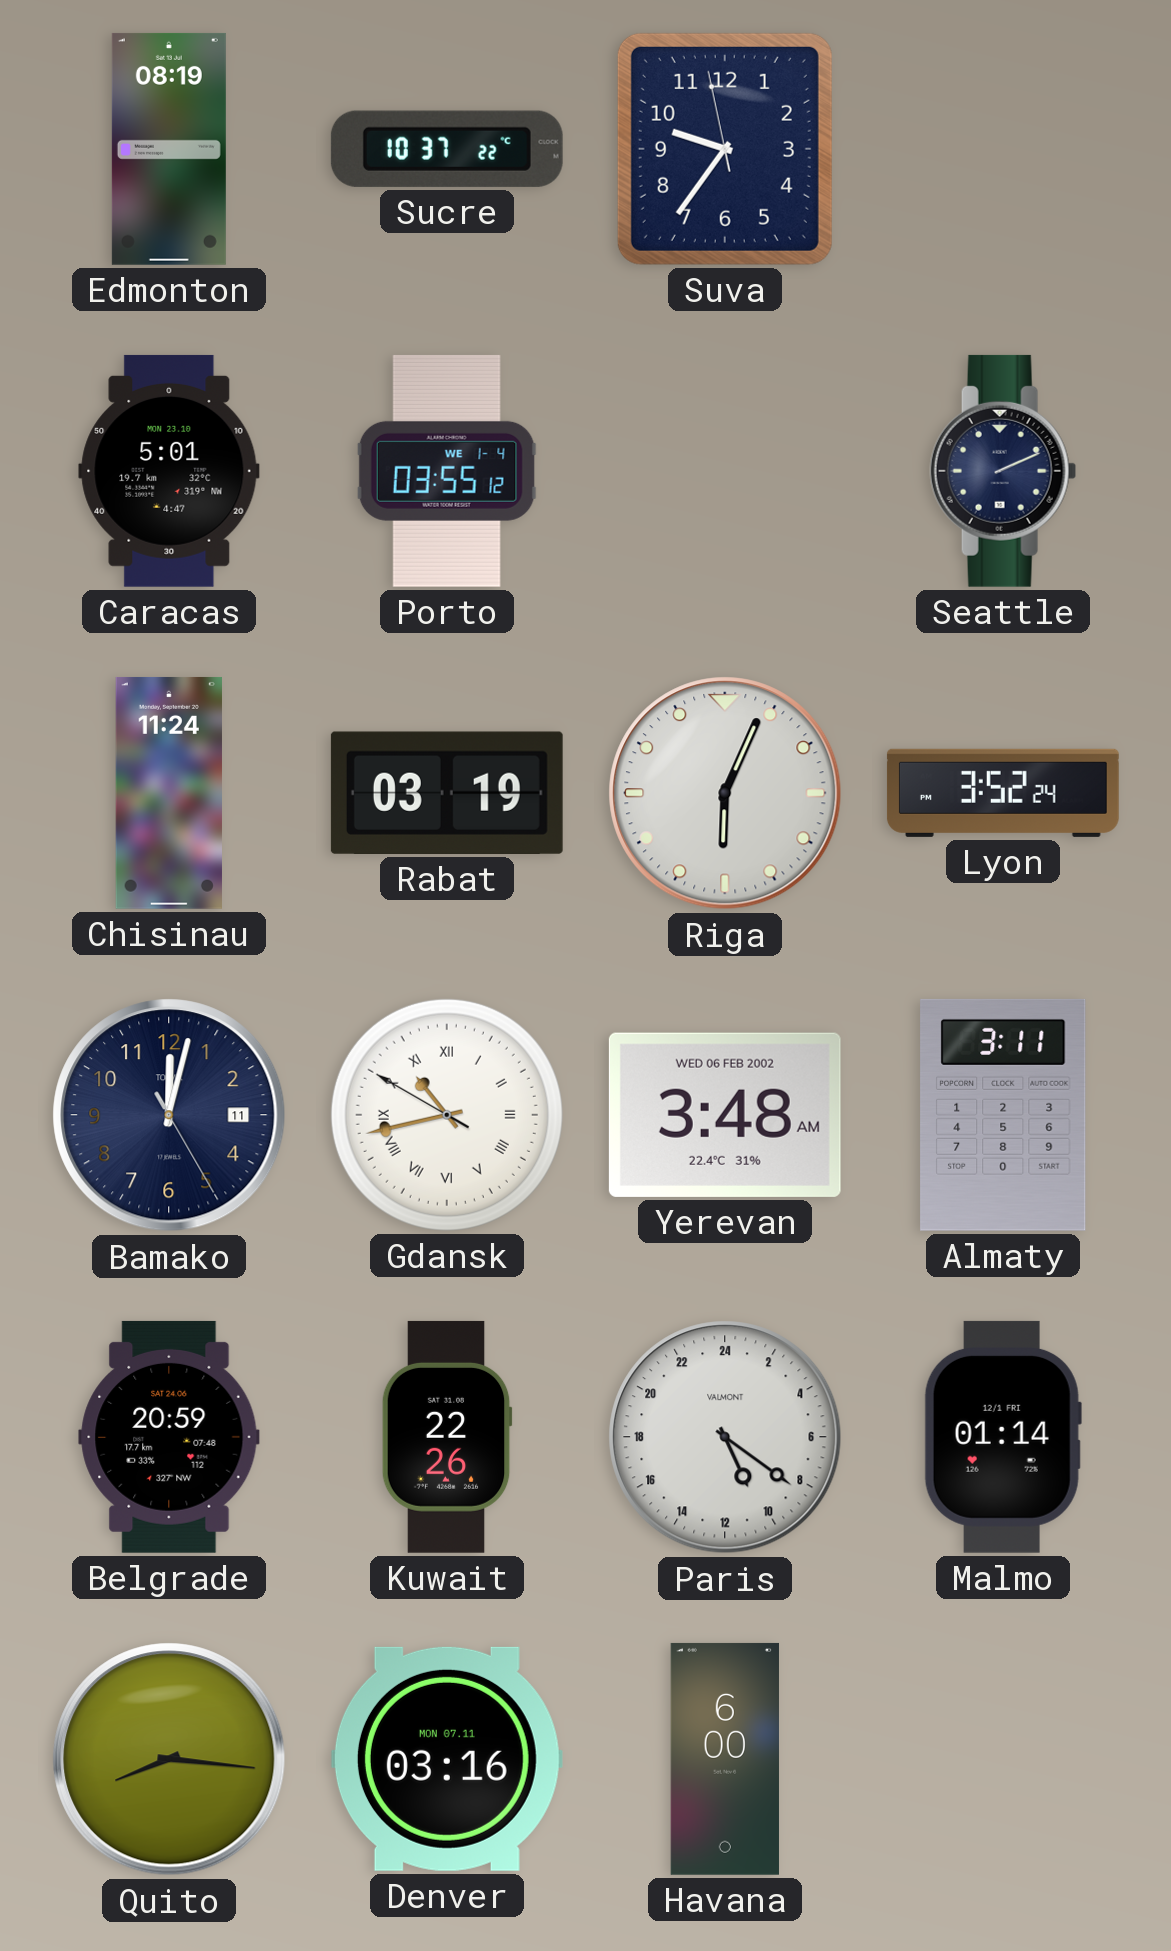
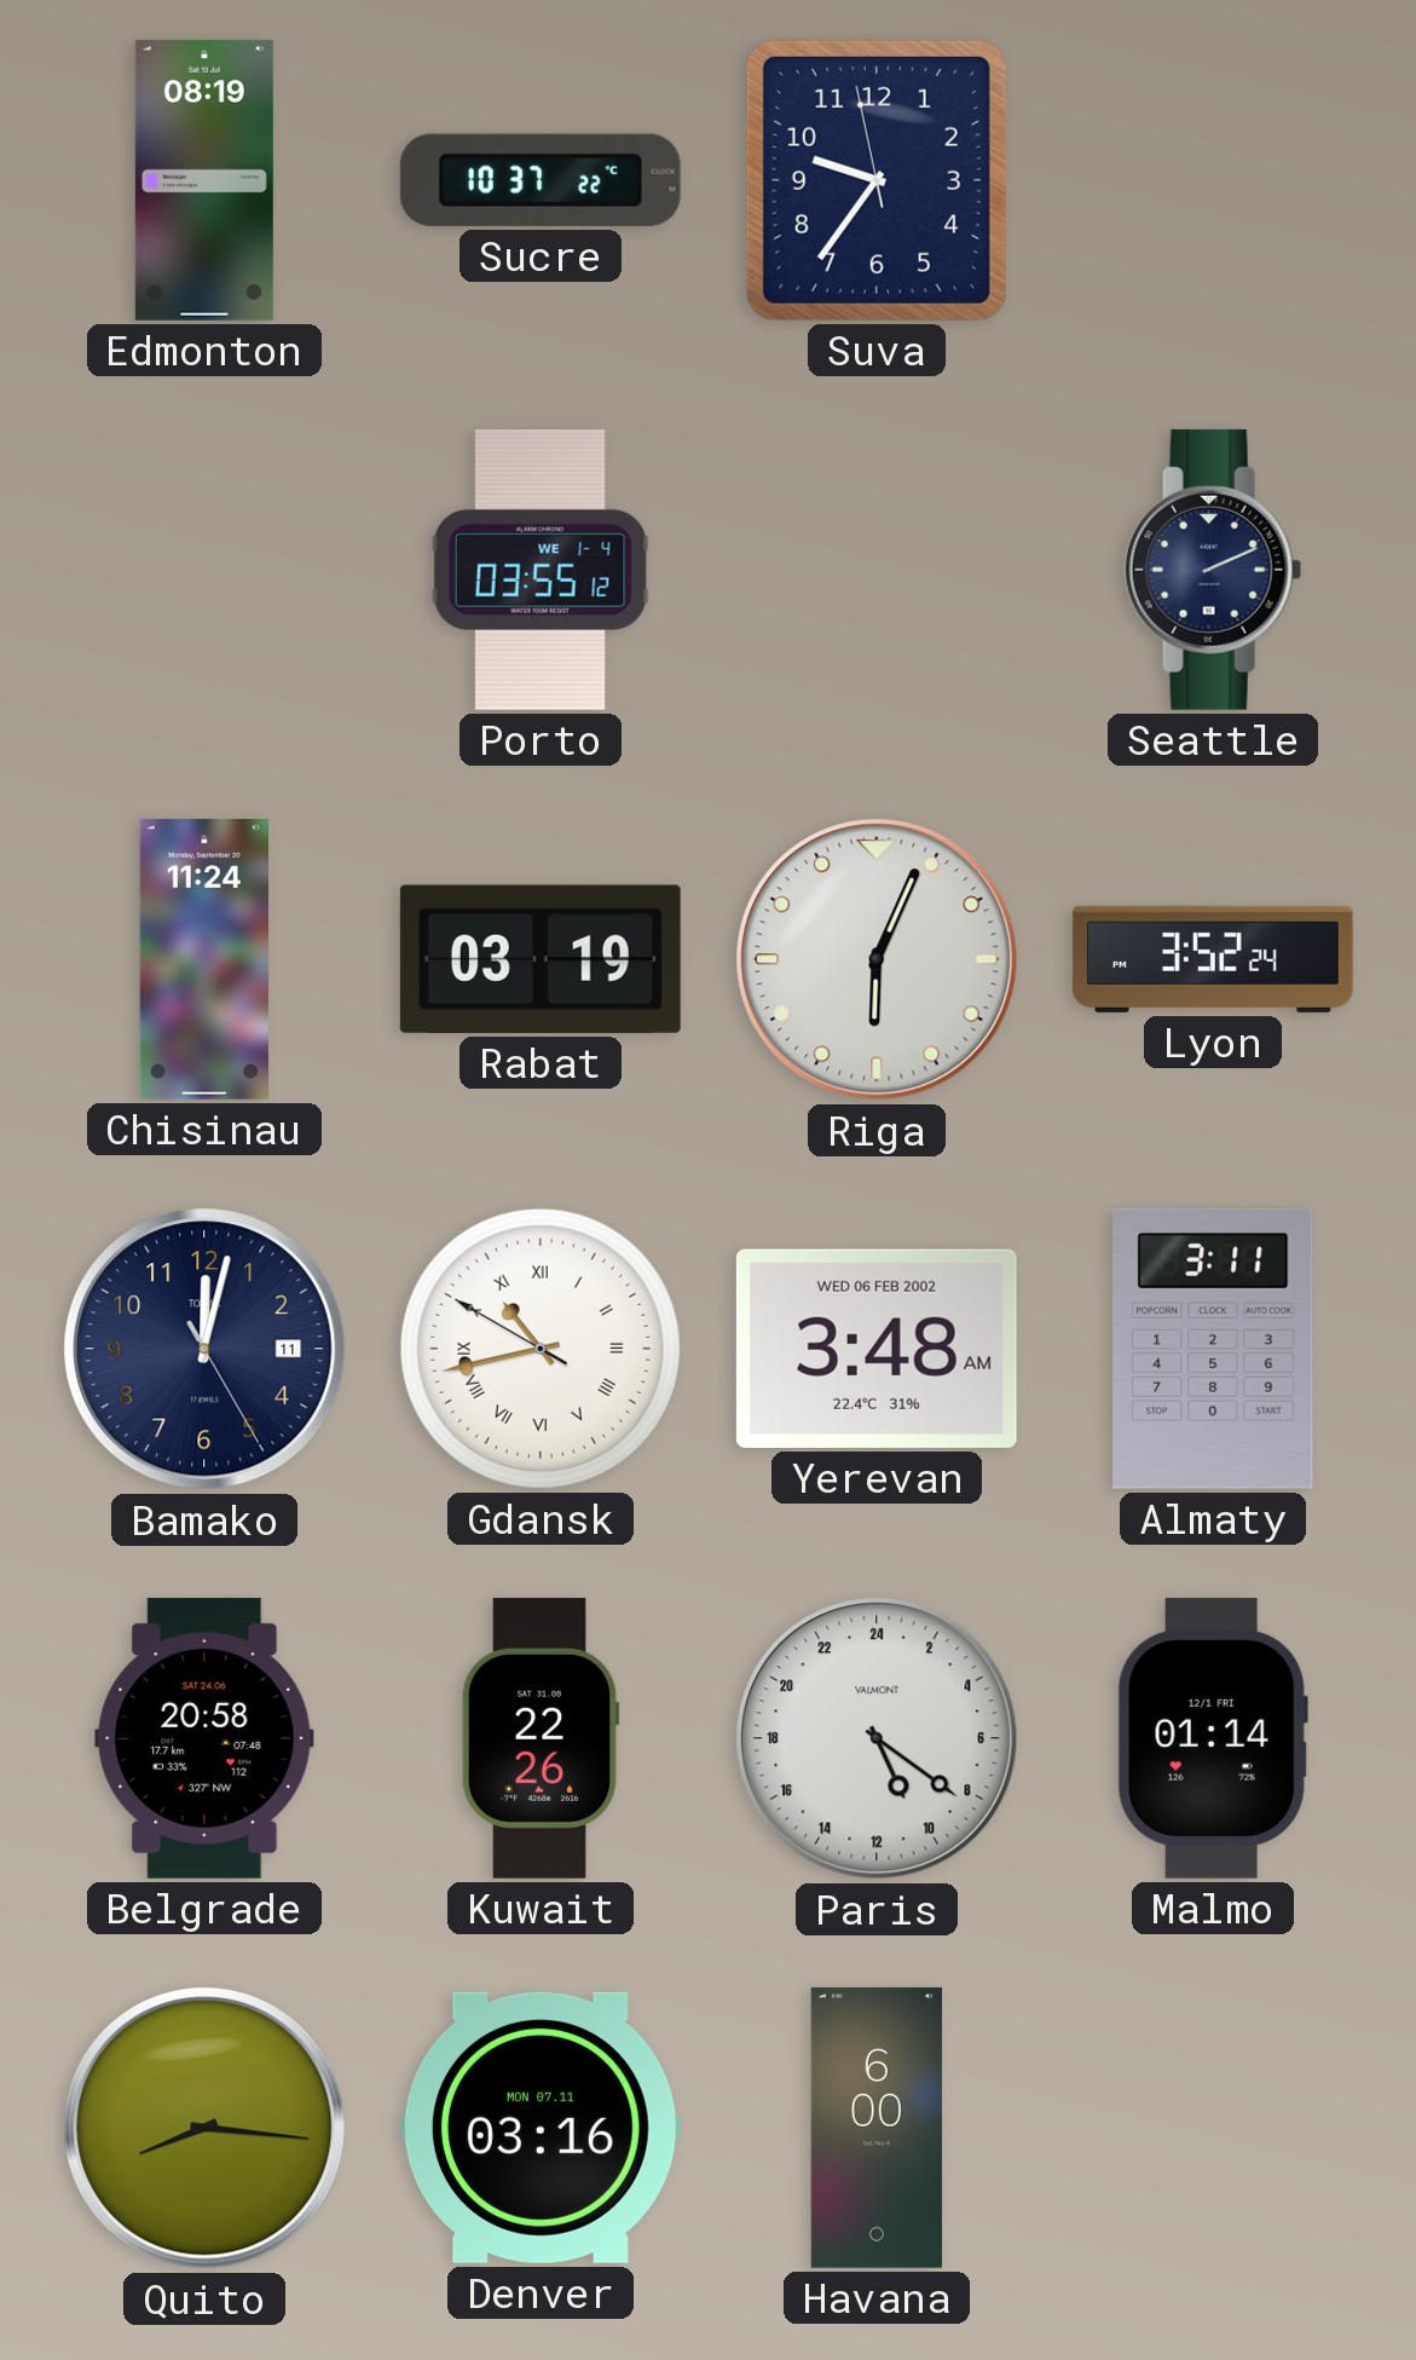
Caracas: 5:01 -> none (169, 471)
Belgrade: 20:59 -> 20:58 (204, 1738)
